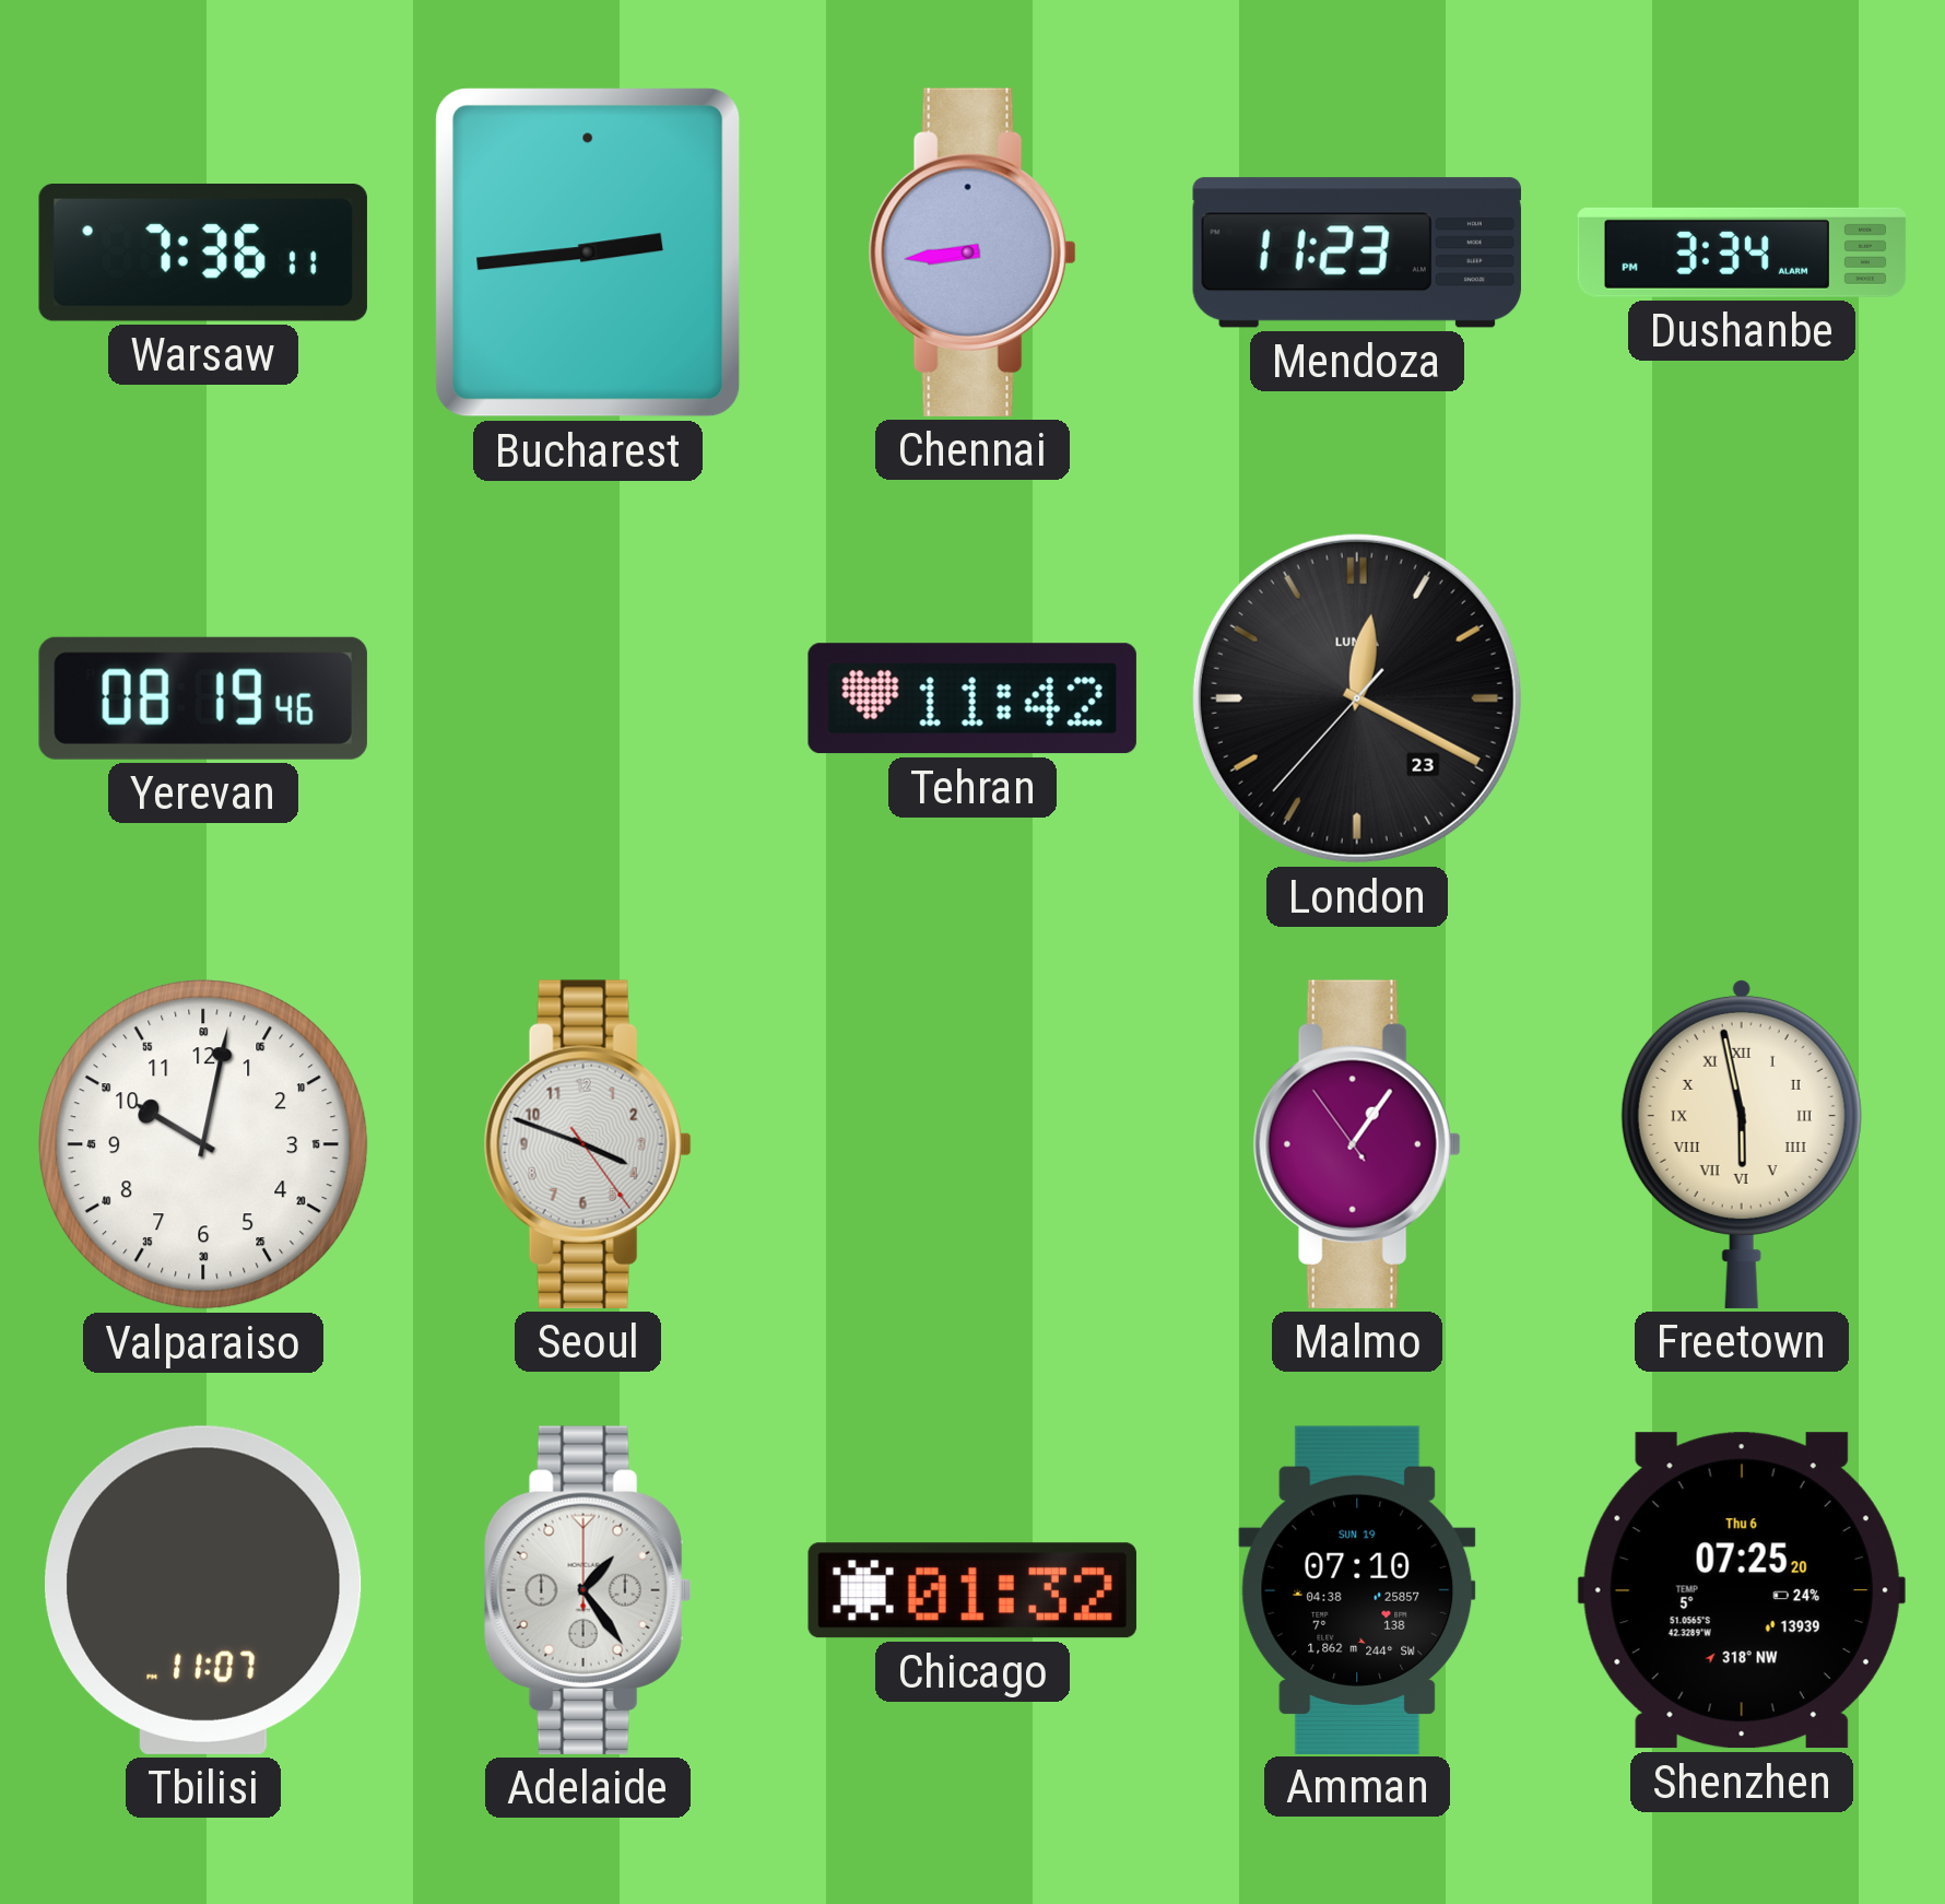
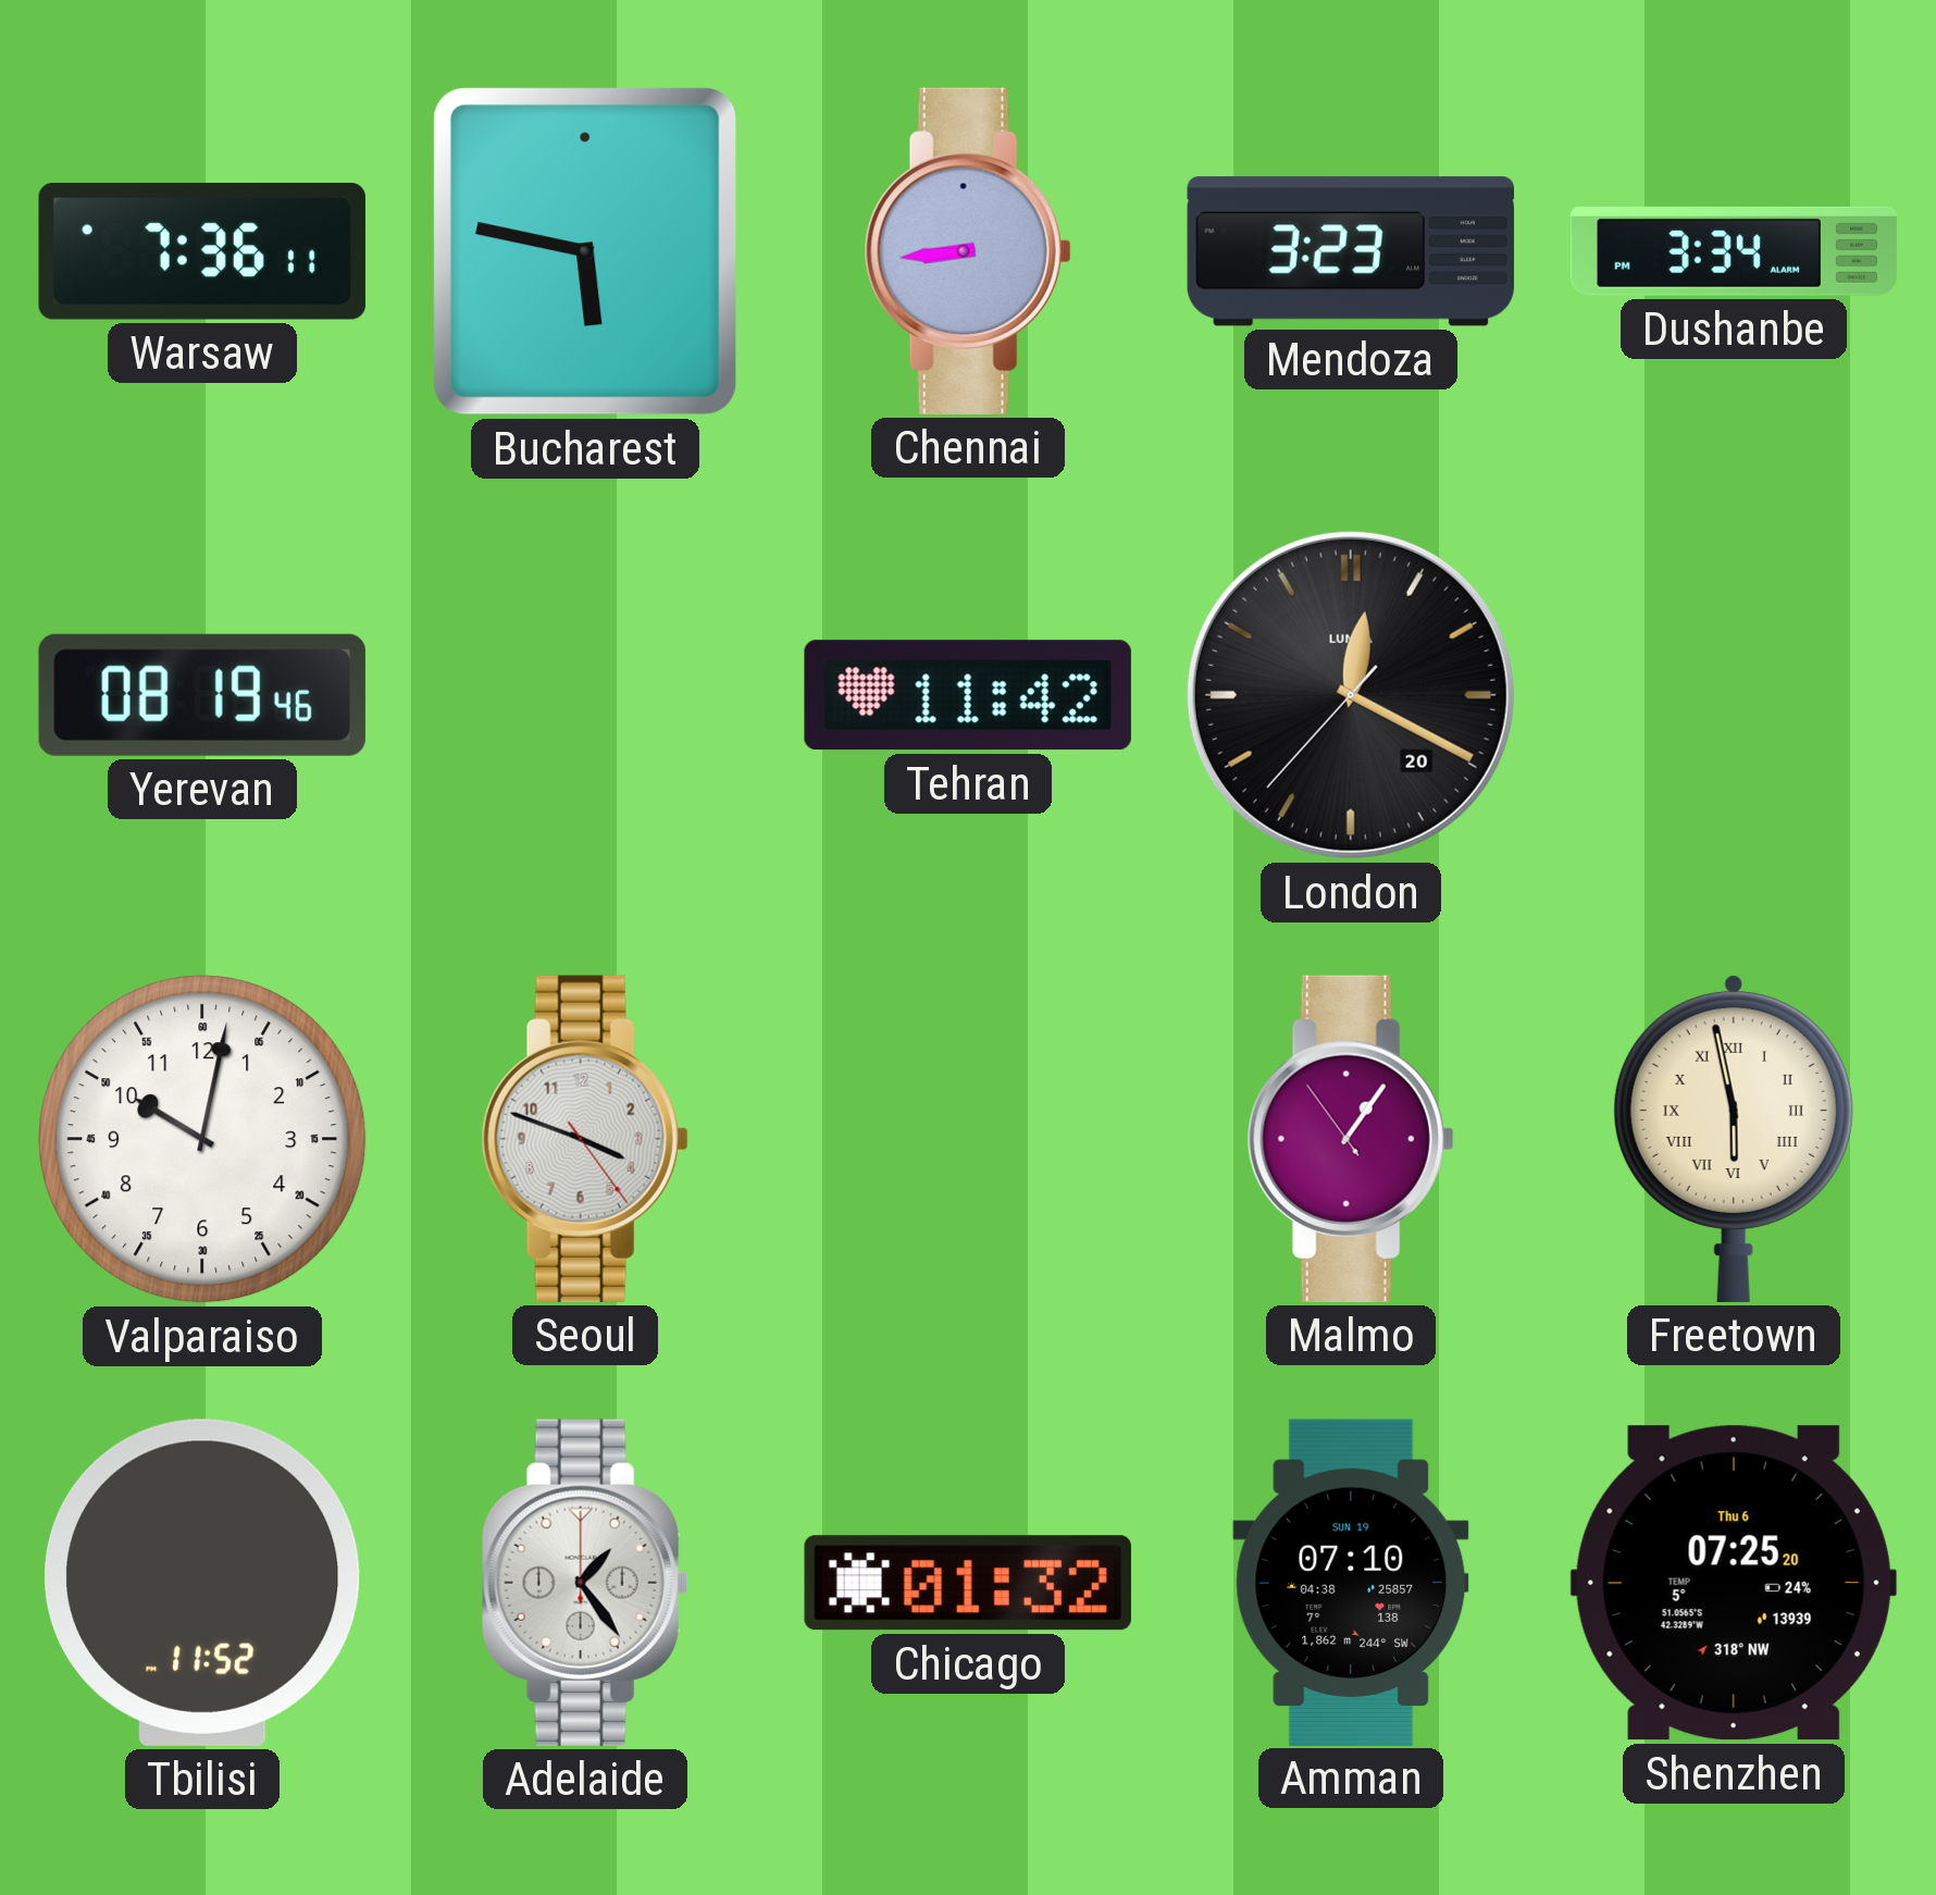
Bucharest: 2:44 -> 5:47 (585, 251)
Mendoza: 11:23 -> 3:23 (1351, 251)
London date: 23 -> 20 (1351, 695)
Tbilisi: 11:07 -> 11:52 (203, 1583)
